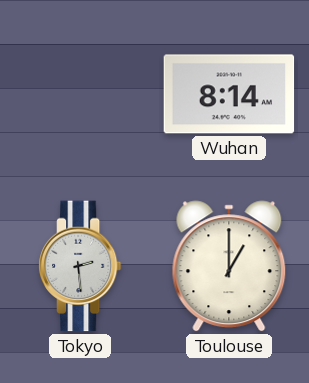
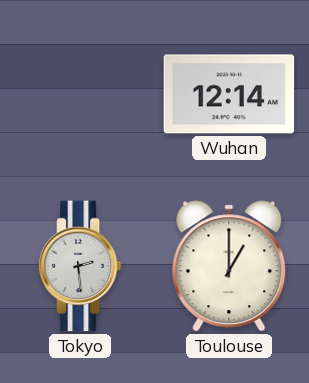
Wuhan: 8:14 -> 12:14 (229, 94)
